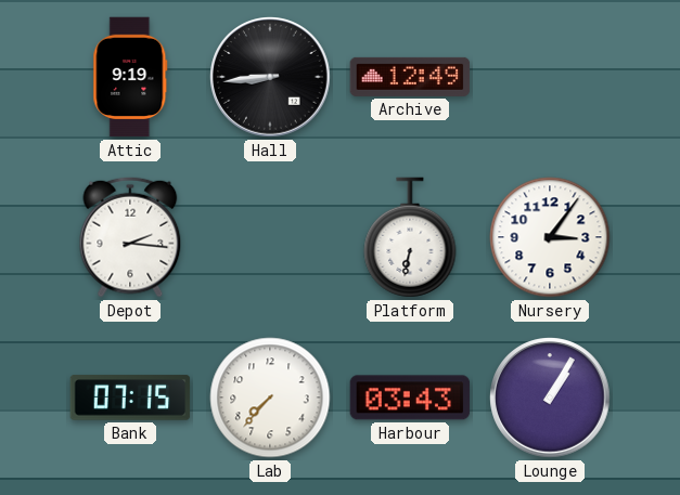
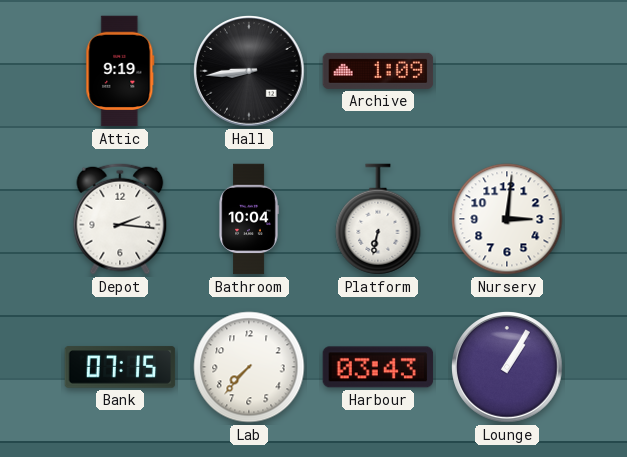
Archive: 12:49 -> 1:09 (378, 71)
Bathroom: none -> 10:04 (249, 219)
Nursery: 3:06 -> 3:01 (507, 219)
